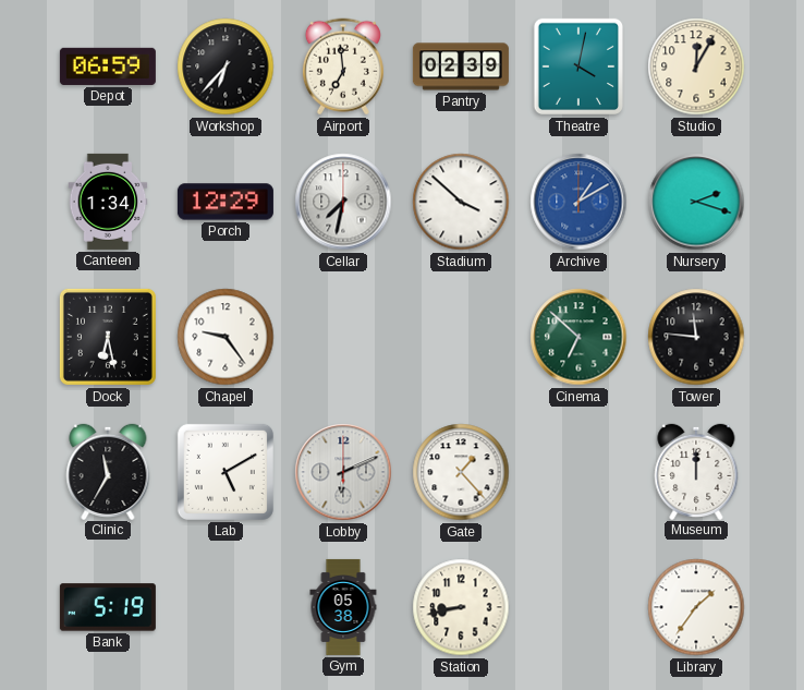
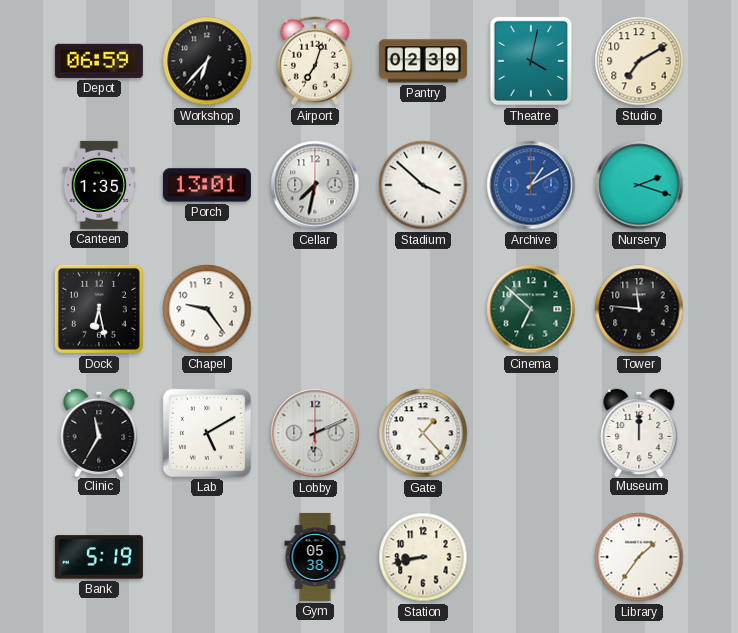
Airport: 6:59 -> 7:03 (315, 61)
Studio: 12:05 -> 7:10 (639, 61)
Canteen: 1:34 -> 1:35 (99, 185)
Porch: 12:29 -> 13:01 (207, 185)
